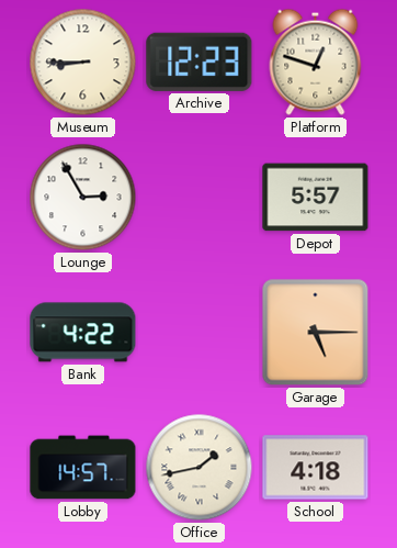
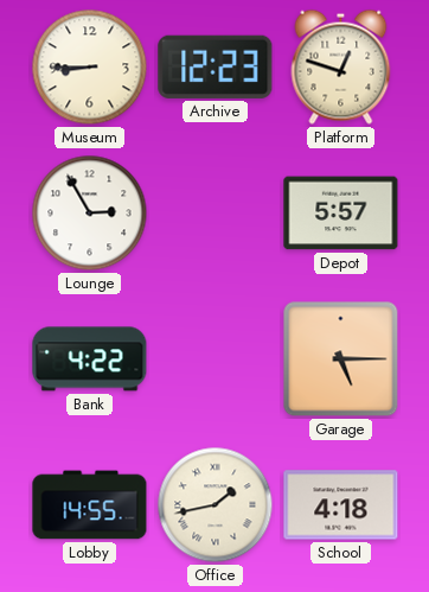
Lobby: 14:57 -> 14:55 (90, 505)
